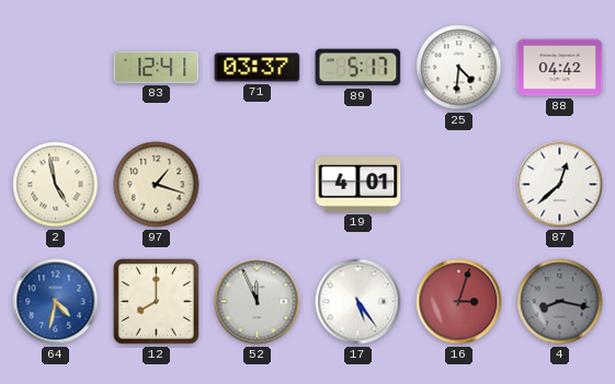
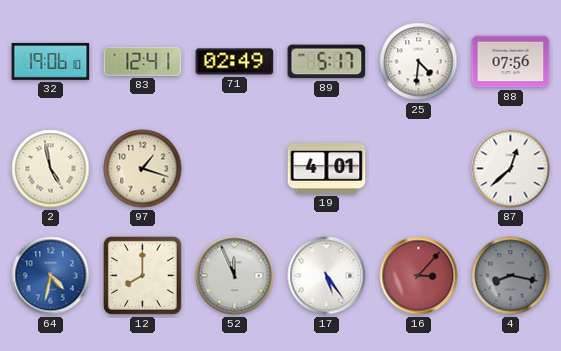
32: none -> 19:06 (51, 61)
71: 03:37 -> 02:49 (235, 62)
88: 04:42 -> 07:56 (511, 62)
16: 3:03 -> 3:07 (419, 276)
